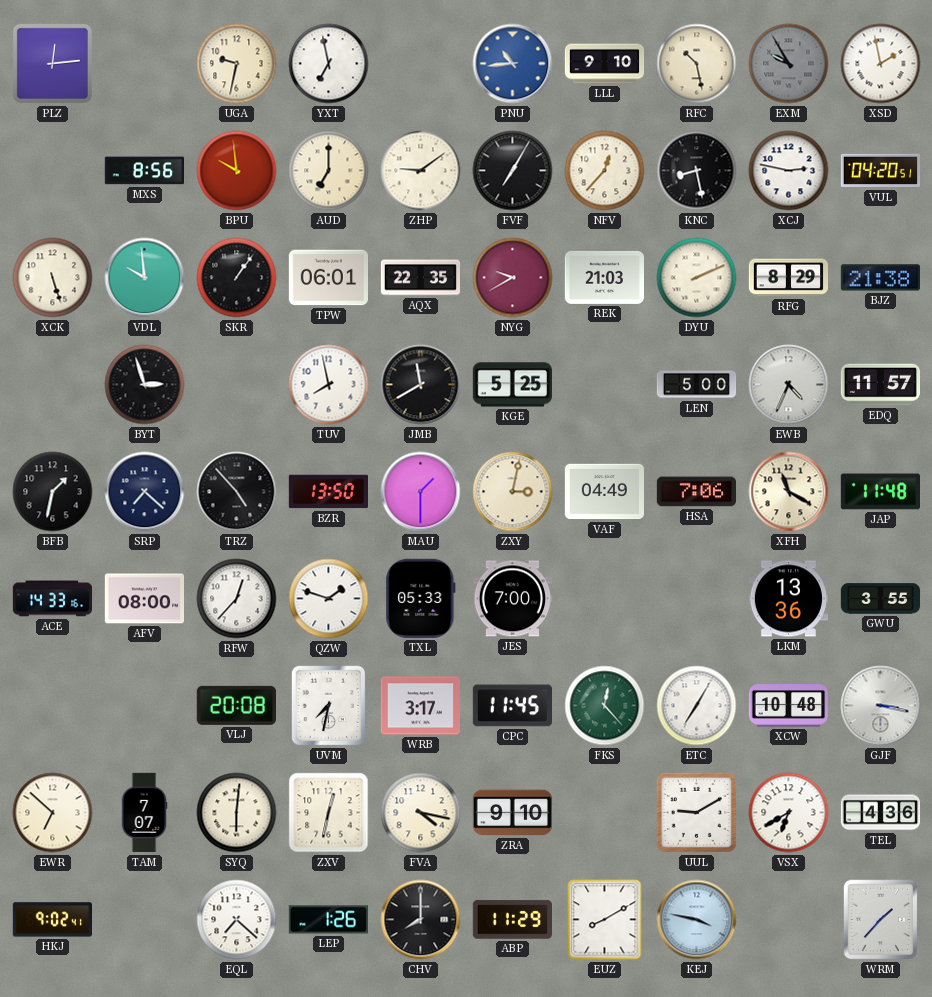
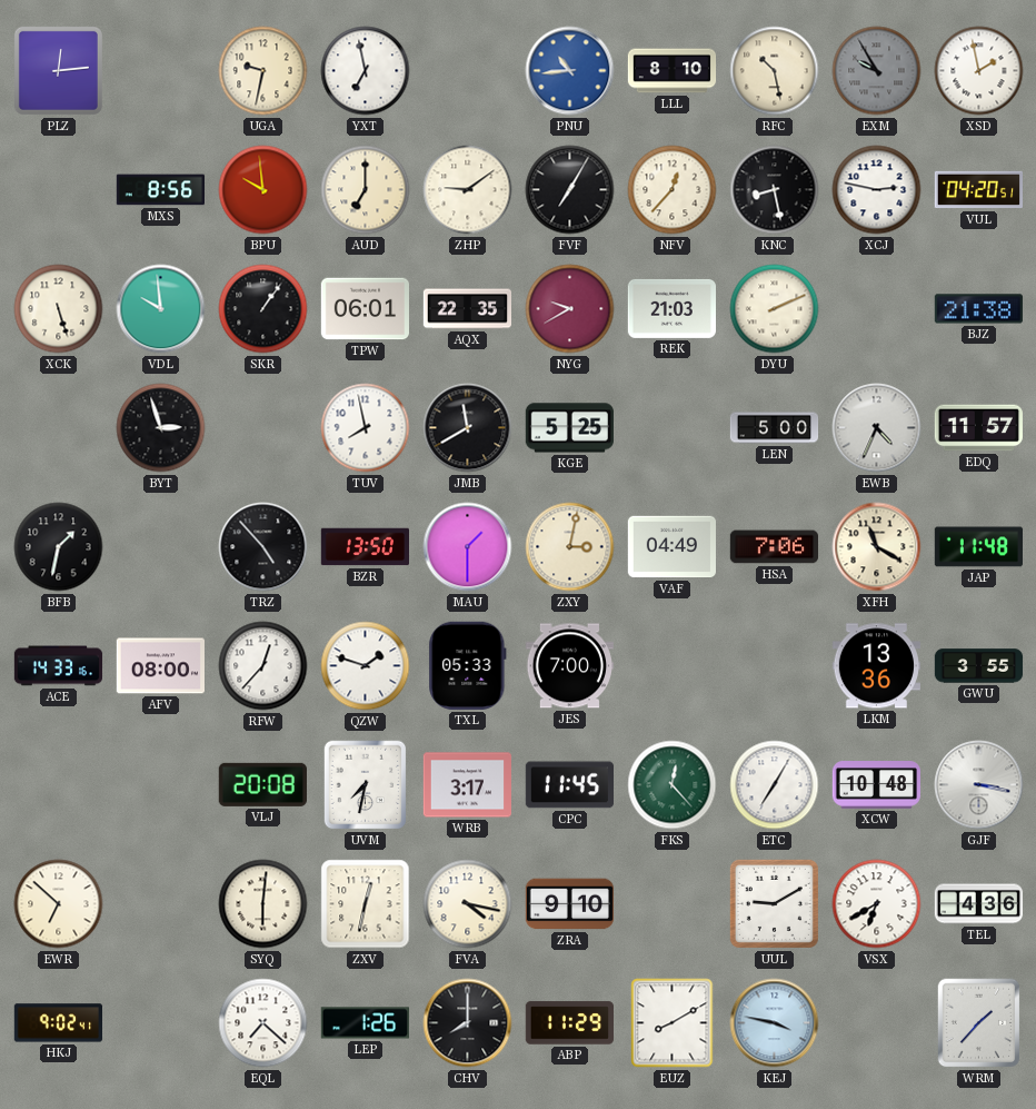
LLL: 9:10 -> 8:10 (673, 71)
RFG: 8:29 -> none (789, 278)
SRP: 7:22 -> none (145, 492)
TAM: 7:07 -> none (144, 813)
